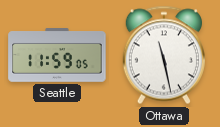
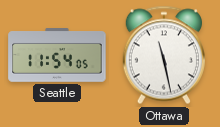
Seattle: 11:59 -> 11:54 (57, 55)
